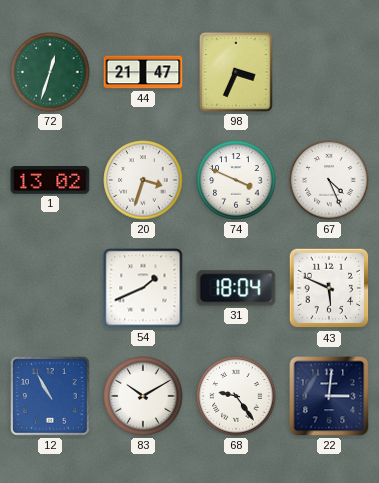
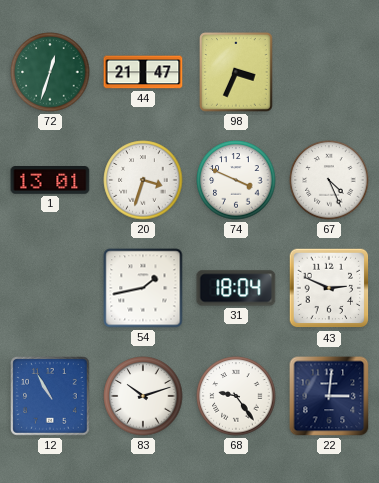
1: 13:02 -> 13:01 (50, 180)
54: 1:41 -> 1:43 (143, 288)
43: 5:49 -> 2:49 (329, 288)
83: 10:10 -> 10:12 (143, 396)
